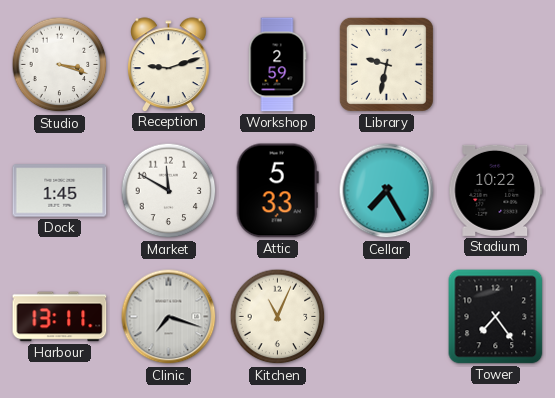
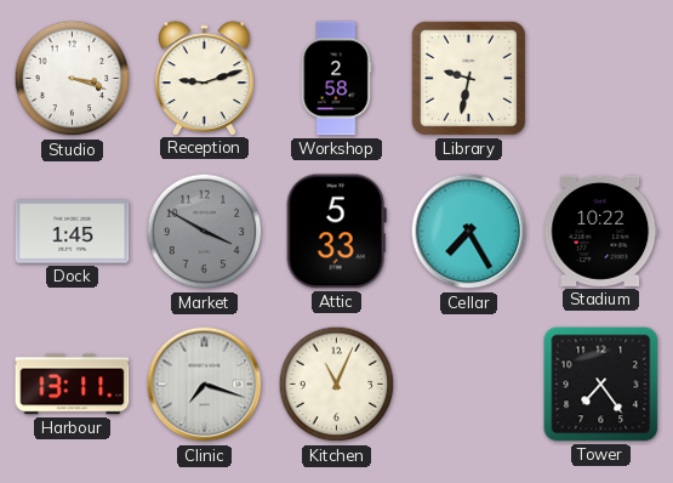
Workshop: 2:59 -> 2:58 (336, 79)
Market: 11:50 -> 3:50 (205, 232)
Market dial: white -> grey (205, 232)
